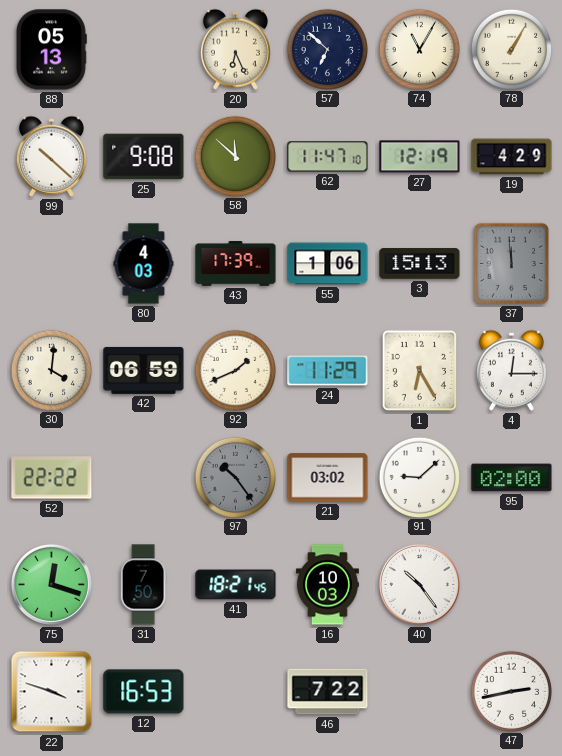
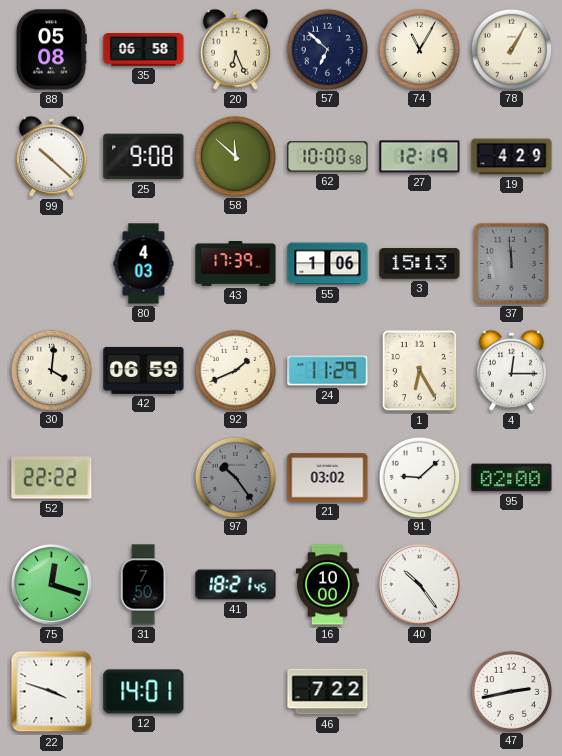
88: 05:13 -> 05:08 (51, 50)
35: none -> 06:58 (144, 50)
62: 11:47 -> 10:00 (328, 157)
16: 10:03 -> 10:00 (327, 585)
12: 16:53 -> 14:01 (144, 692)
